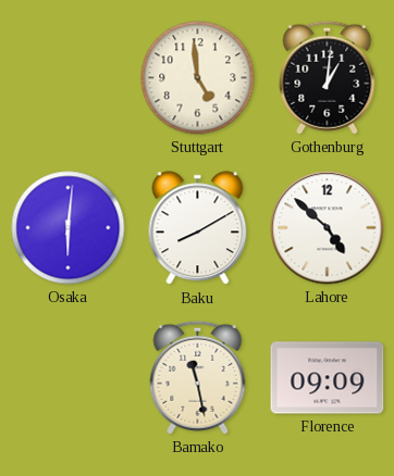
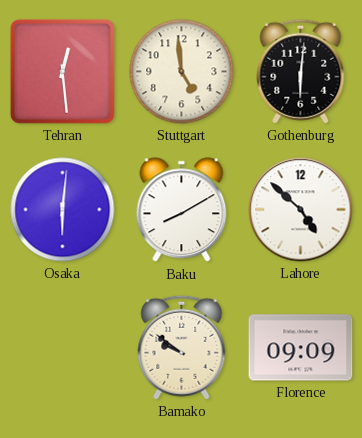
Tehran: none -> 12:29 (62, 71)
Gothenburg: 1:01 -> 6:01 (301, 71)
Bamako: 11:28 -> 9:51 (182, 347)
